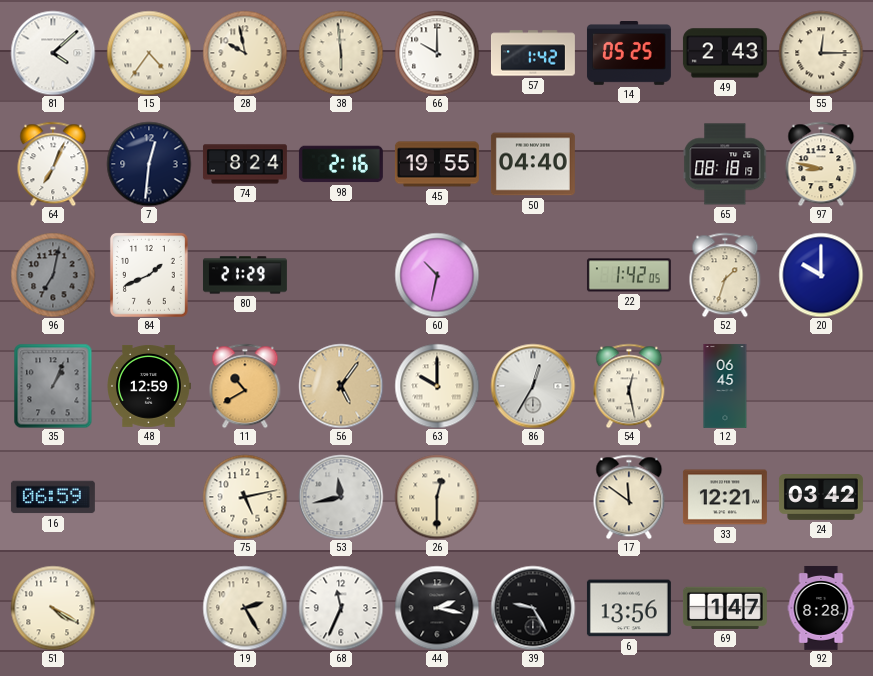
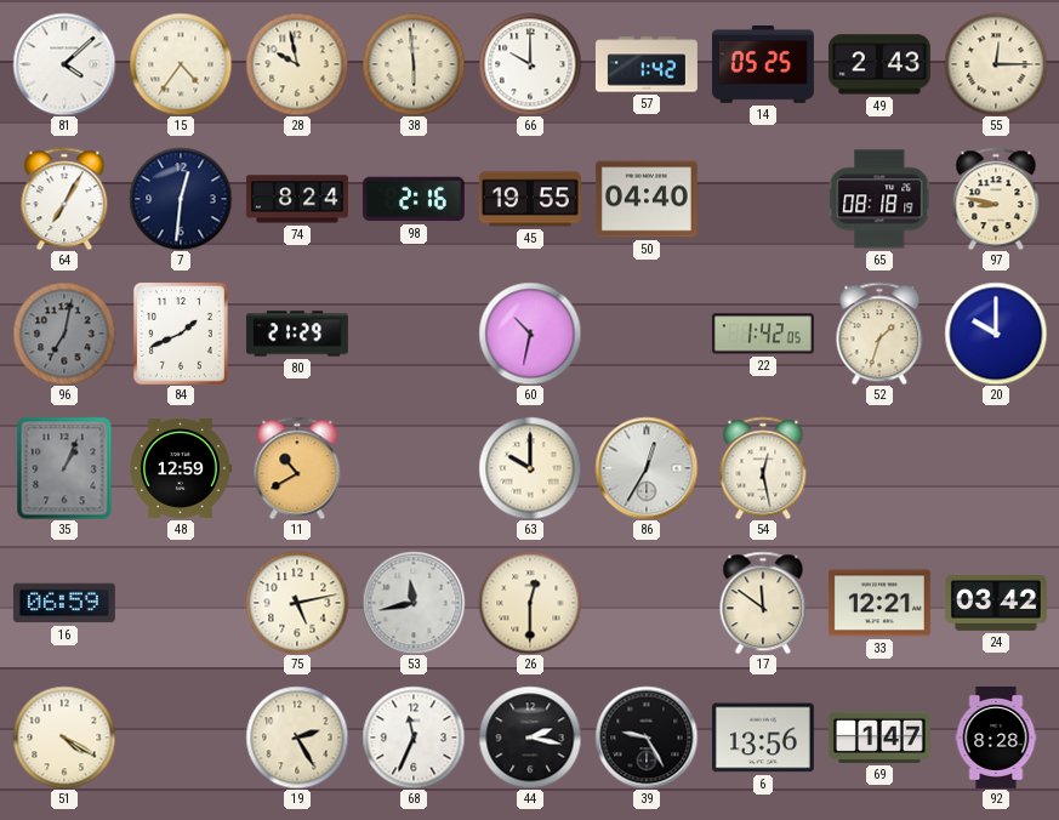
64: 7:04 -> 7:05 (64, 199)
56: 5:06 -> none (341, 386)
12: 06:45 -> none (725, 386)
